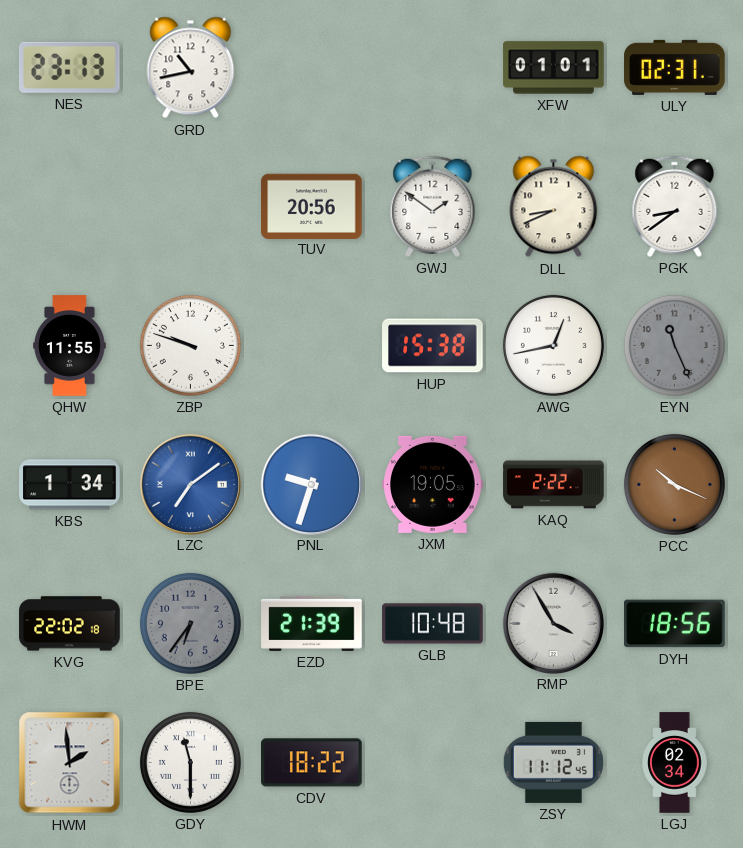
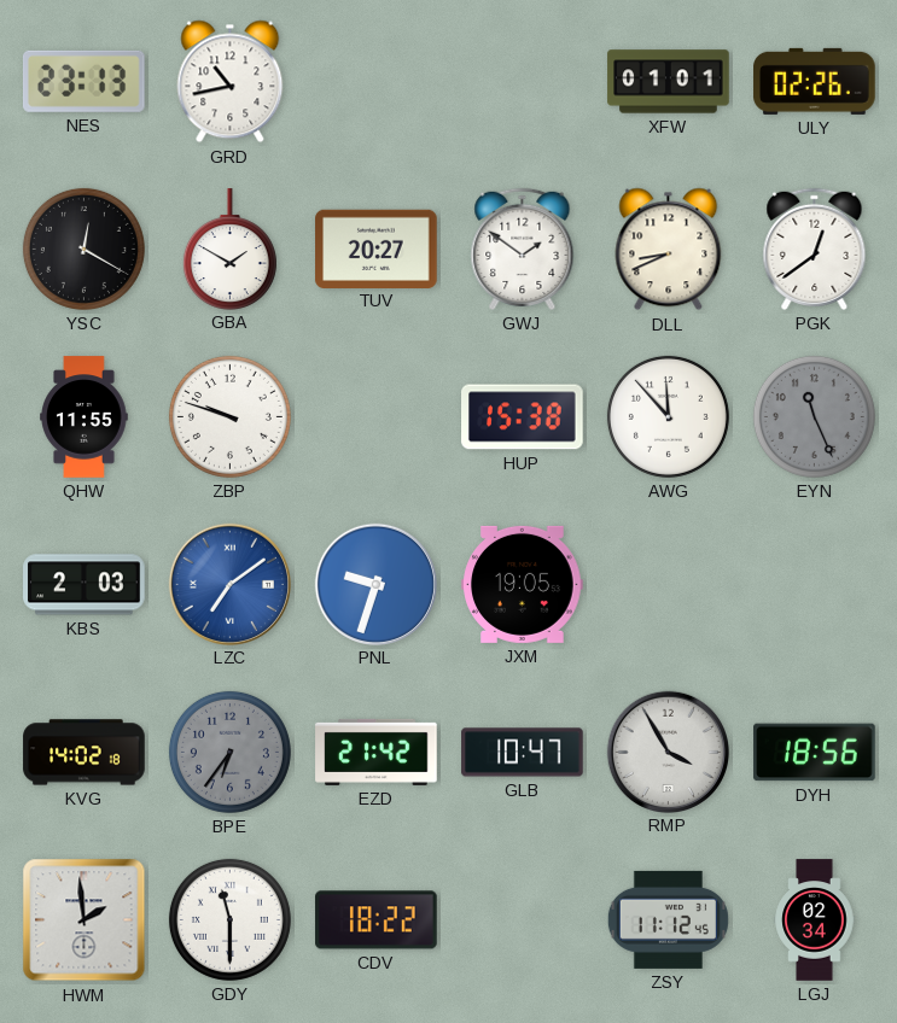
ULY: 02:31 -> 02:26 (815, 81)
YSC: none -> 12:20 (83, 249)
GBA: none -> 1:50 (229, 249)
TUV: 20:56 -> 20:27 (377, 249)
PGK: 8:39 -> 12:39 (815, 249)
AWG: 12:43 -> 11:53 (668, 416)
KBS: 1:34 -> 2:03 (85, 585)
KAQ: 2:22 -> none (554, 485)
PCC: 10:19 -> none (674, 484)
KVG: 22:02 -> 14:02 (85, 753)
EZD: 21:39 -> 21:42 (377, 752)
GLB: 10:48 -> 10:47 (523, 753)
